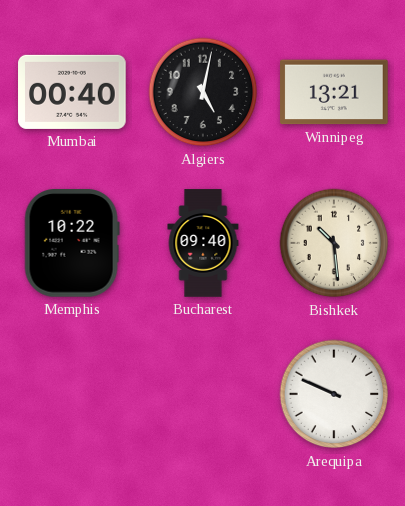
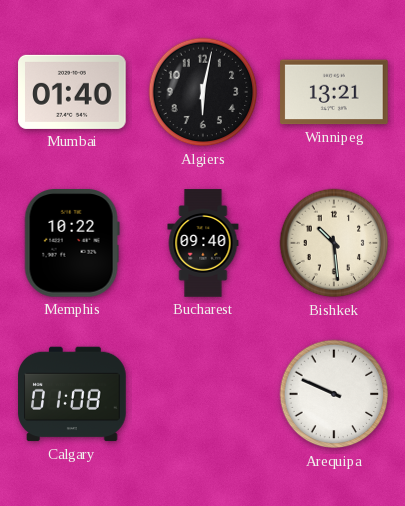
Mumbai: 00:40 -> 01:40 (72, 92)
Algiers: 5:02 -> 6:02 (203, 92)
Calgary: none -> 01:08 (72, 394)
